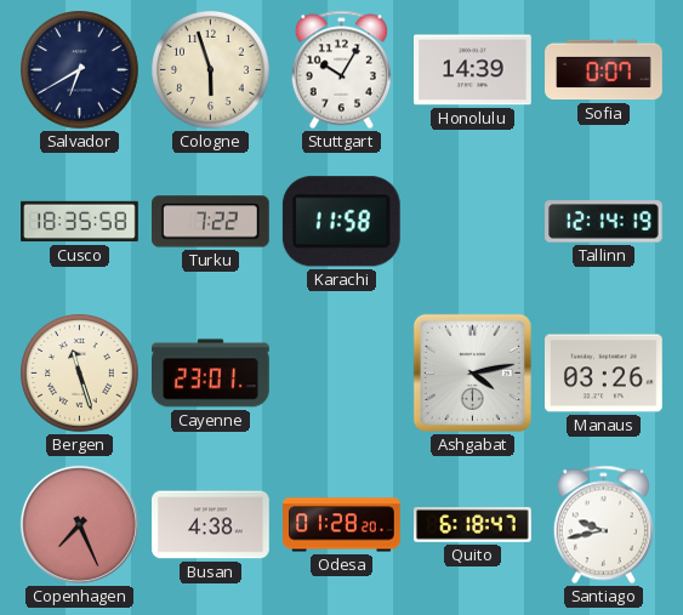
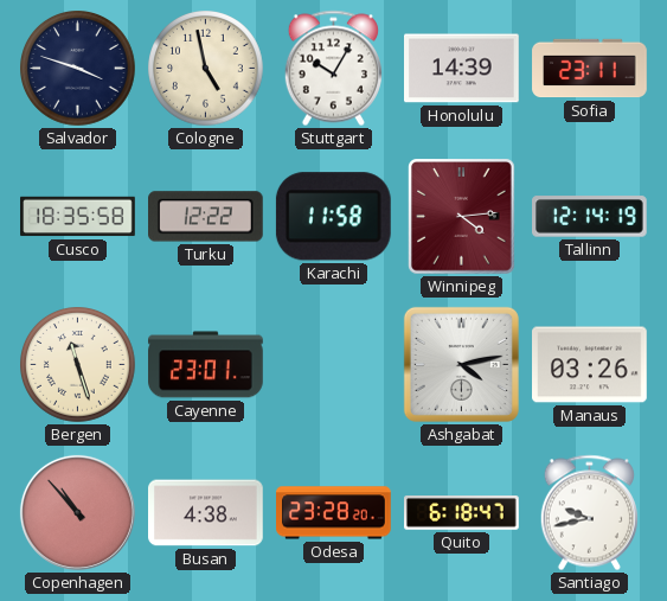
Salvador: 6:40 -> 3:48 (78, 69)
Cologne: 5:57 -> 4:58 (206, 69)
Sofia: 0:07 -> 23:11 (590, 69)
Turku: 7:22 -> 12:22 (206, 217)
Winnipeg: none -> 4:14 (462, 217)
Copenhagen: 7:26 -> 10:53 (77, 512)
Odesa: 01:28 -> 23:28 (334, 513)
